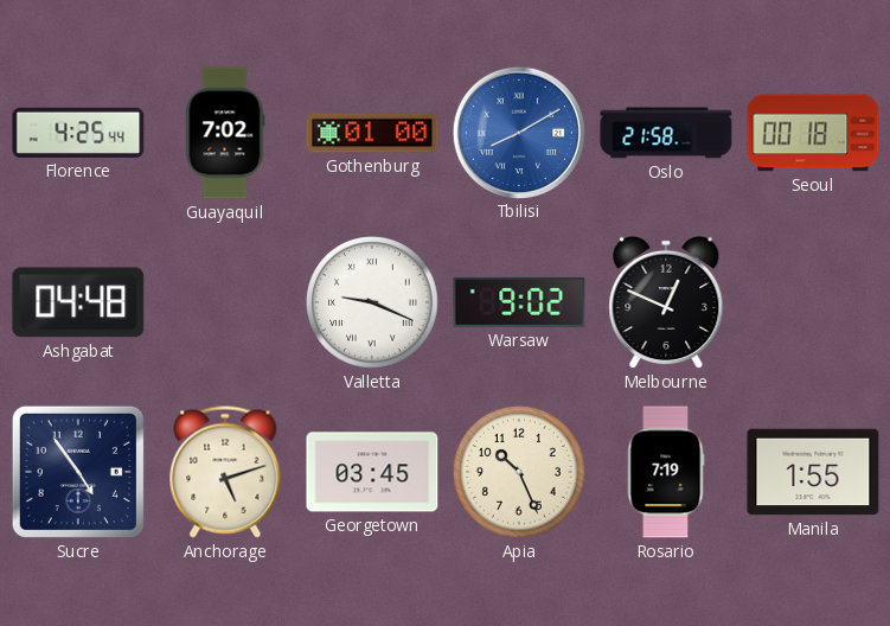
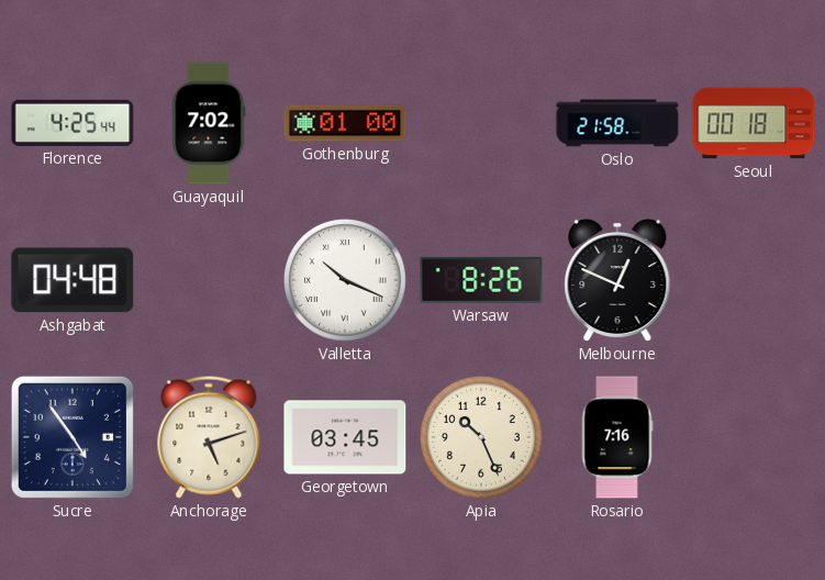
Tbilisi: 8:10 -> none (518, 132)
Valletta: 9:19 -> 10:19 (346, 281)
Warsaw: 9:02 -> 8:26 (481, 280)
Rosario: 7:19 -> 7:16 (617, 437)
Manila: 1:55 -> none (813, 472)
